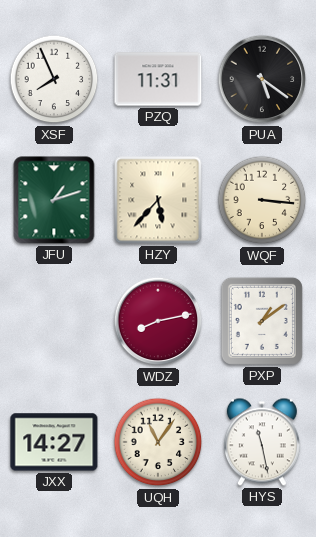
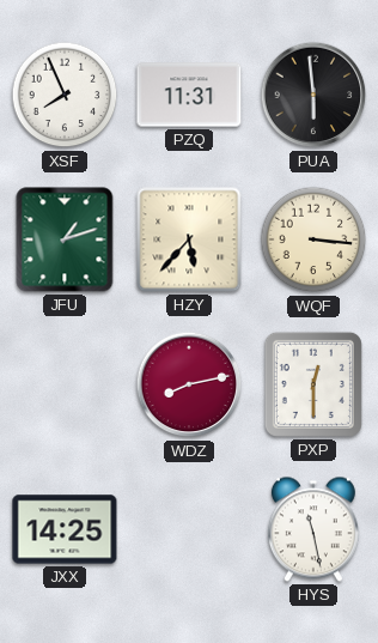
PUA: 5:21 -> 5:59 (313, 95)
PXP: 1:09 -> 12:30 (313, 384)
JXX: 14:27 -> 14:25 (65, 529)
UQH: 11:06 -> none (158, 442)
